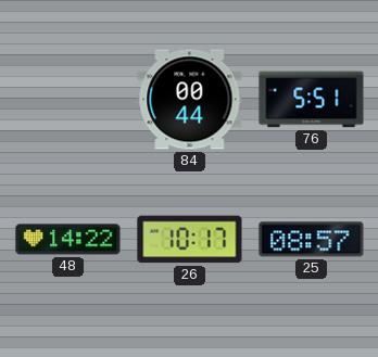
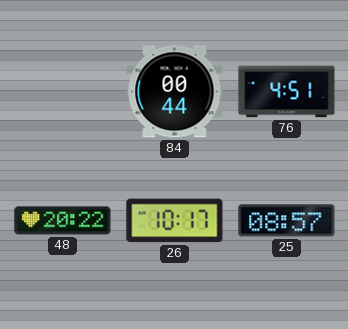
76: 5:51 -> 4:51 (287, 92)
48: 14:22 -> 20:22 (63, 221)
